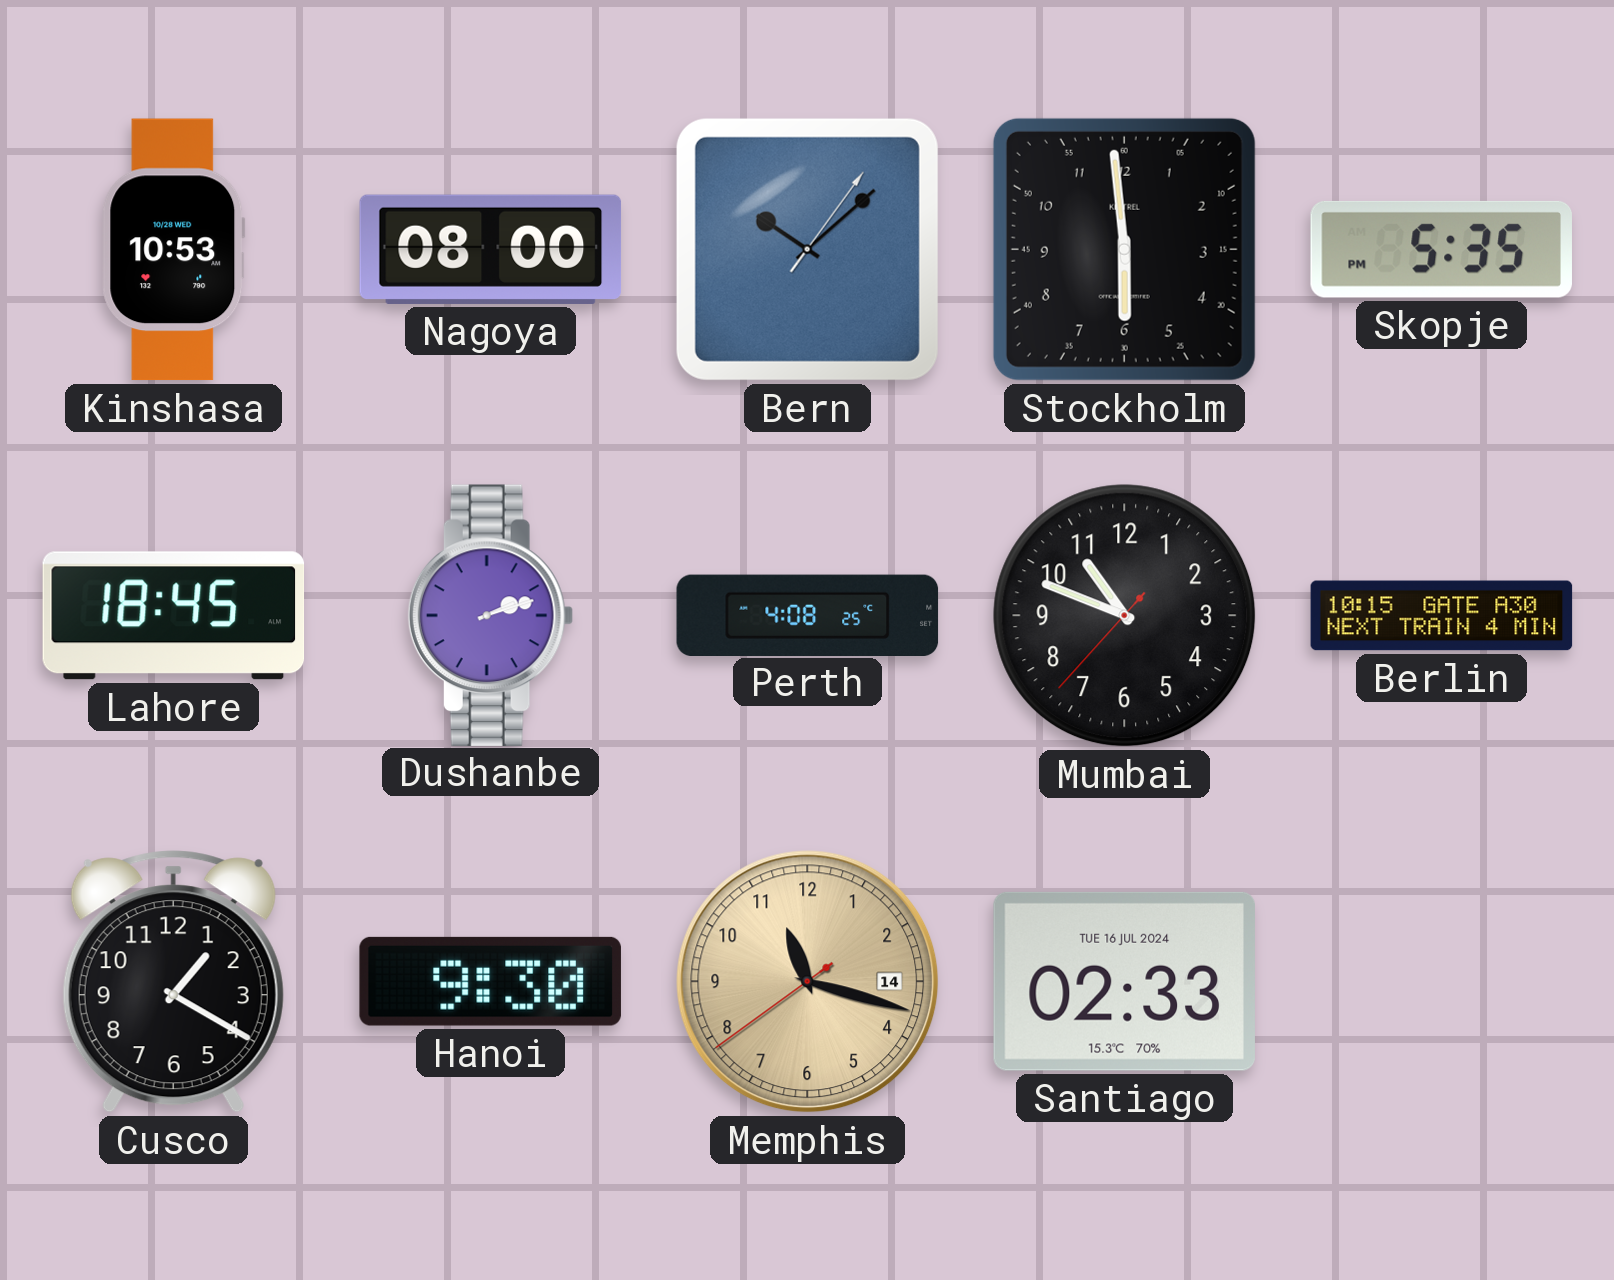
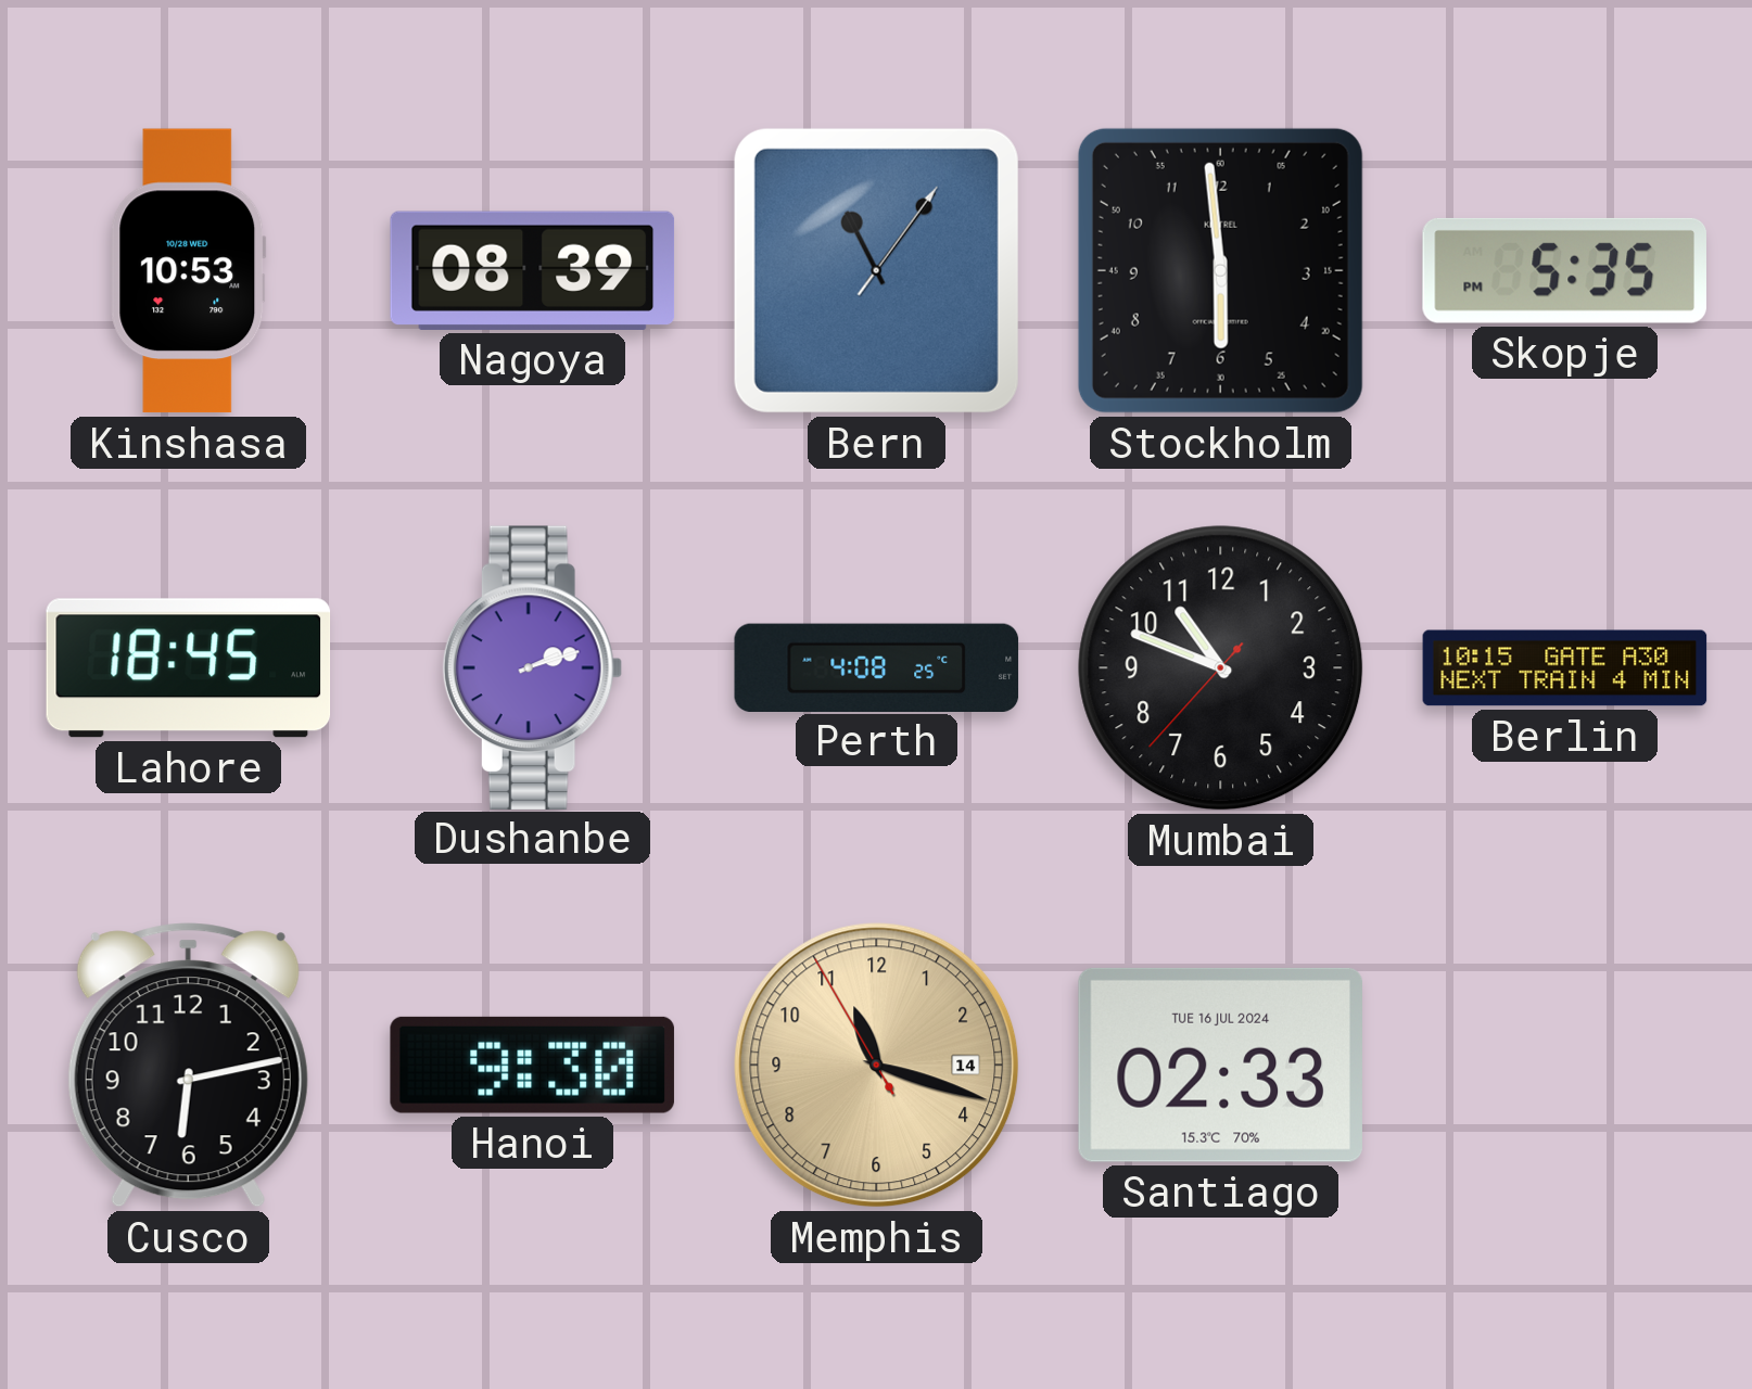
Nagoya: 08:00 -> 08:39 (533, 270)
Bern: 10:08 -> 11:06 (876, 270)
Cusco: 1:20 -> 6:13 (188, 1066)
Memphis: 11:17:39 -> 11:17:55 (877, 1066)
